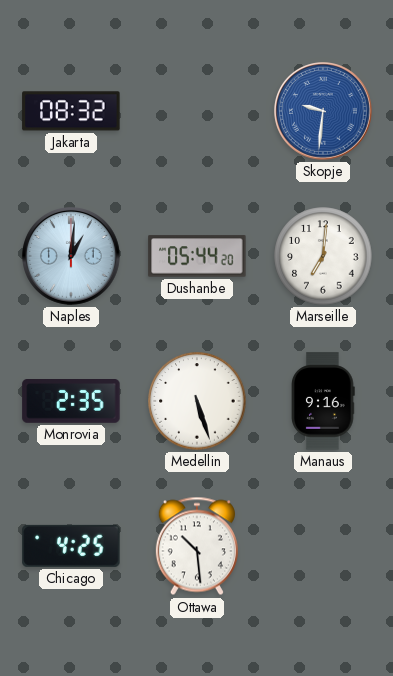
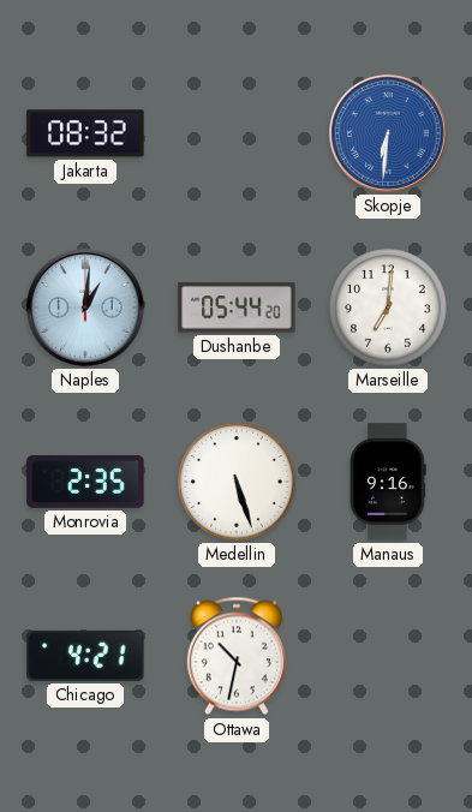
Skopje: 9:31 -> 6:31 (389, 135)
Chicago: 4:25 -> 4:21 (85, 656)
Ottawa: 10:29 -> 10:32 (237, 656)
